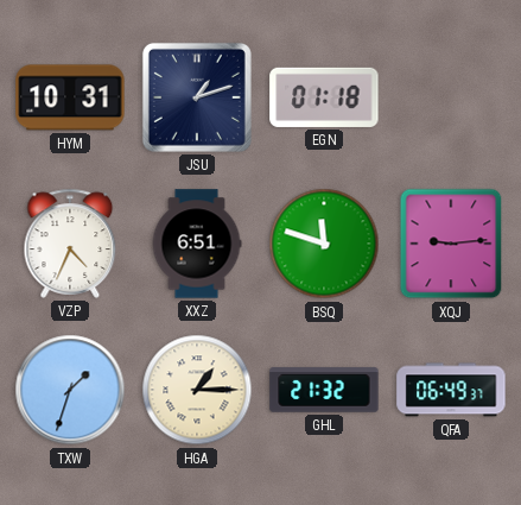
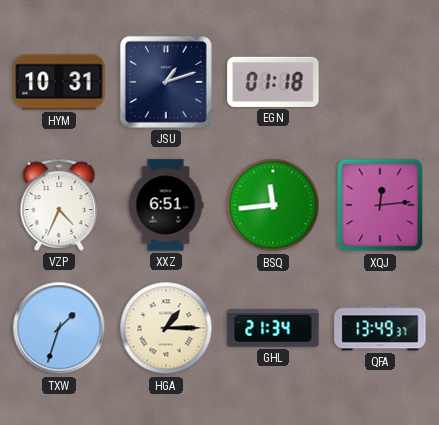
BSQ: 11:48 -> 11:44 (273, 205)
XQJ: 9:14 -> 12:14 (380, 205)
GHL: 21:32 -> 21:34 (273, 328)
QFA: 06:49 -> 13:49 (380, 328)
